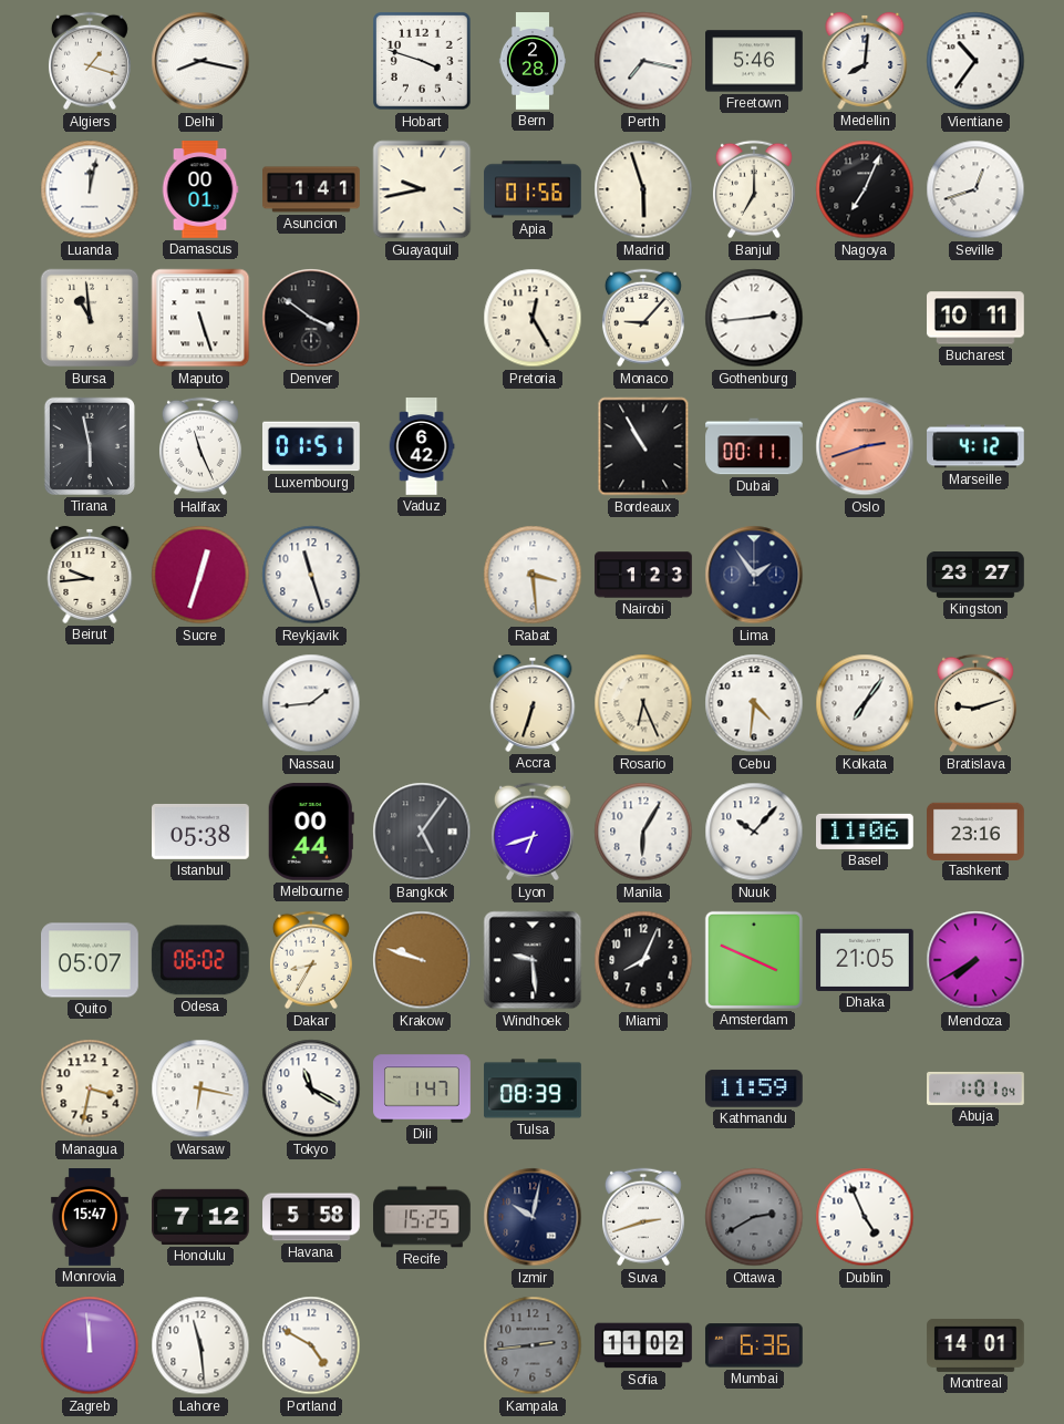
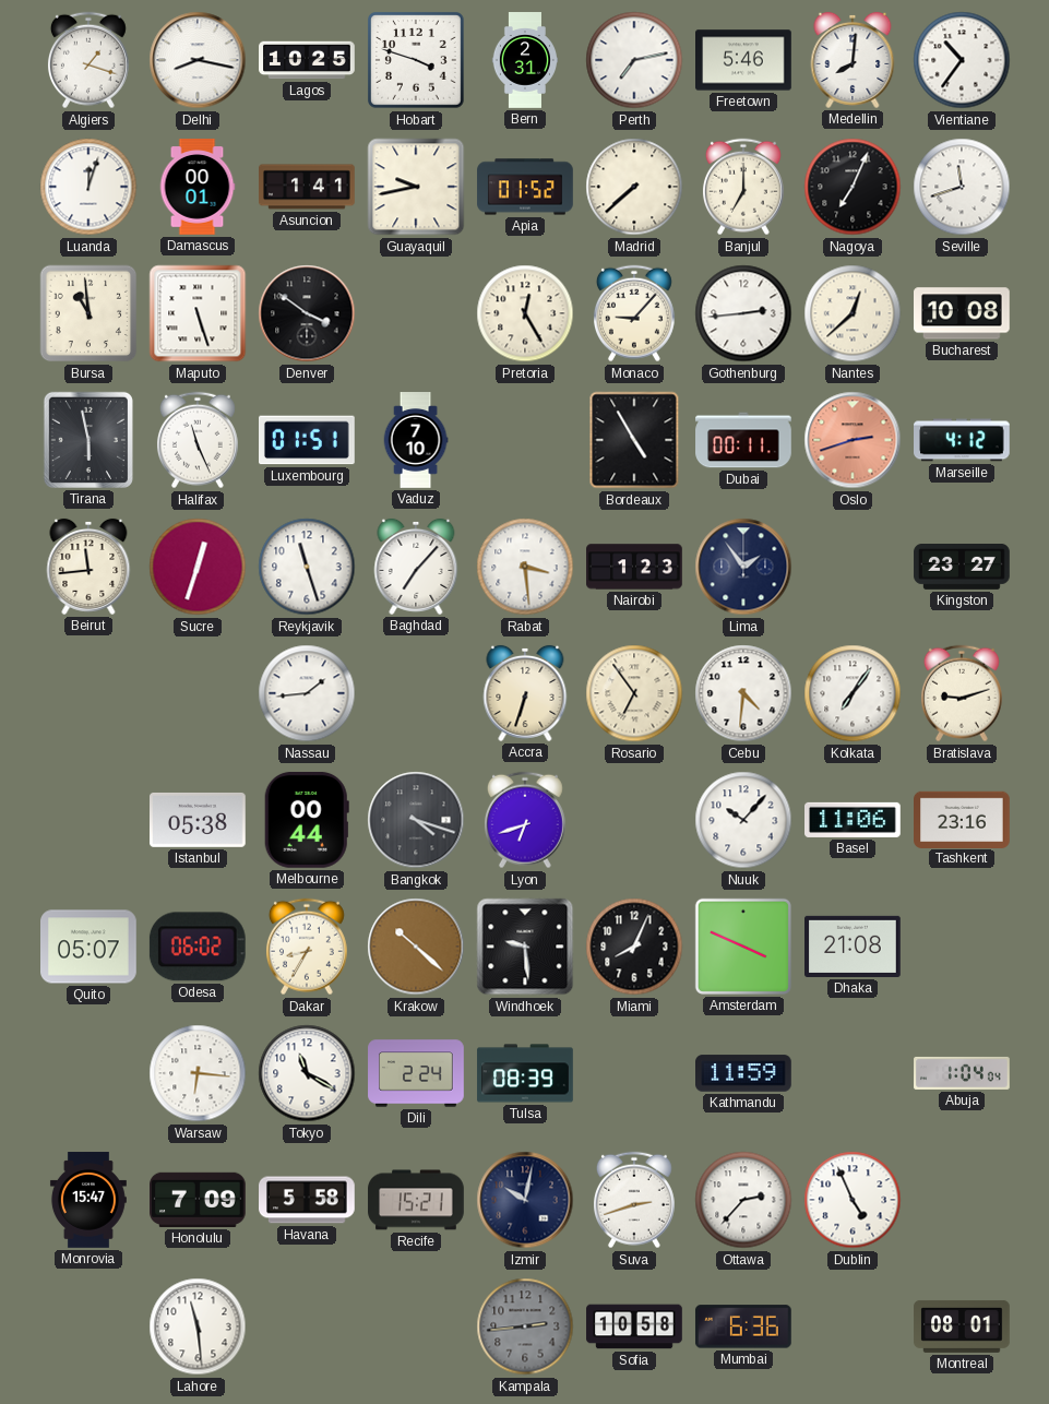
Lagos: none -> 10:25 (307, 60)
Bern: 2:28 -> 2:31 (524, 60)
Perth: 7:17 -> 7:13 (634, 60)
Luanda: 12:02 -> 12:03 (88, 187)
Apia: 01:56 -> 01:52 (525, 187)
Madrid: 5:57 -> 7:38 (634, 187)
Seville: 12:42 -> 11:42 (962, 187)
Nantes: none -> 12:38 (853, 313)
Bucharest: 10:11 -> 10:08 (963, 313)
Vaduz: 6:42 -> 7:10 (416, 440)
Bordeaux: 10:55 -> 4:55 (634, 440)
Beirut: 9:44 -> 11:44 (88, 567)
Baghdad: none -> 7:07 (416, 567)
Rosario: 6:26 -> 6:54 (634, 693)
Bangkok: 5:06 -> 4:18 (416, 820)
Manila: 6:05 -> none (643, 832)
Krakow: 9:48 -> 10:22 (416, 947)
Dhaka: 21:05 -> 21:08 (854, 947)
Mendoza: 7:40 -> none (975, 960)
Managua: 3:32 -> none (90, 1088)
Warsaw: 6:17 -> 6:16 (198, 1073)
Dili: 1:47 -> 2:24 (416, 1073)
Abuja: 1:01 -> 1:04 (962, 1073)
Honolulu: 7:12 -> 7:09 (199, 1200)
Recife: 15:25 -> 15:21 (416, 1200)
Ottawa: 2:40 -> 2:37 (743, 1200)
Ottawa dial: grey -> white (743, 1200)
Zagreb: 11:59 -> none (90, 1345)
Portland: 4:50 -> none (311, 1345)
Sofia: 11:02 -> 10:58 (634, 1326)
Montreal: 14:01 -> 08:01 (962, 1326)
